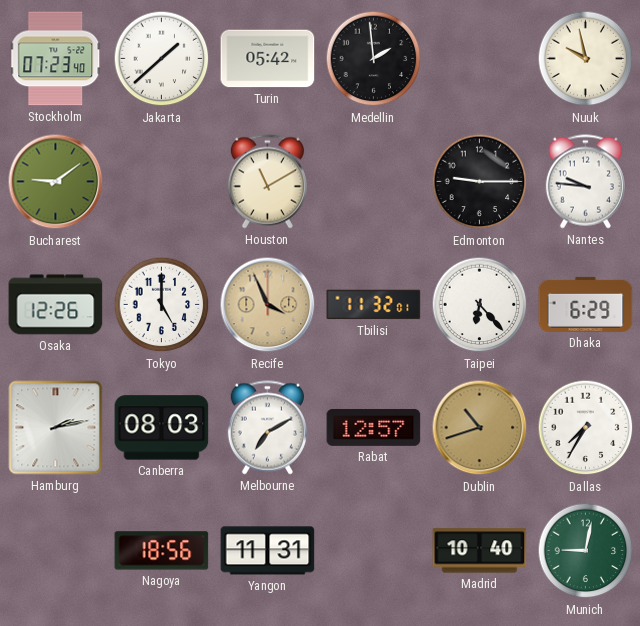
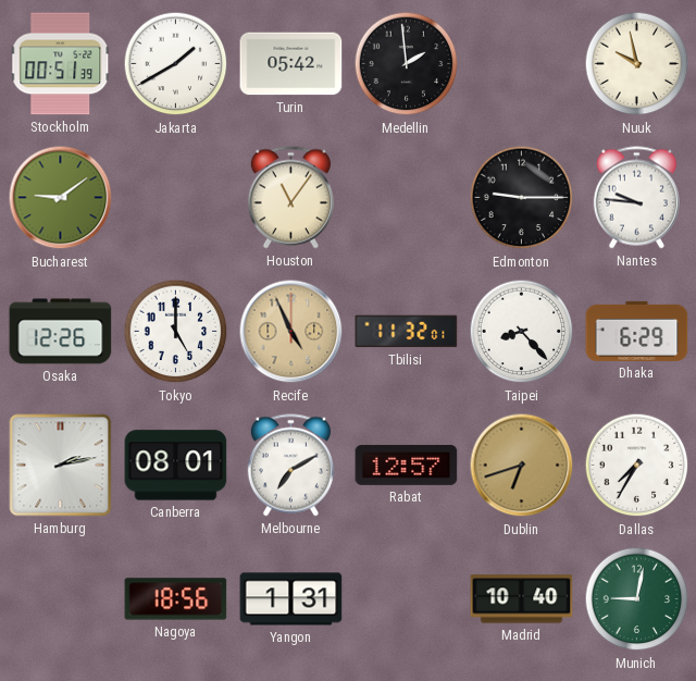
Stockholm: 07:23 -> 00:51 (61, 64)
Jakarta: 1:38 -> 1:40 (176, 64)
Houston: 11:10 -> 11:06 (290, 198)
Recife: 3:56 -> 4:56 (291, 332)
Taipei: 6:23 -> 8:23 (522, 332)
Canberra: 08:03 -> 08:01 (176, 466)
Dublin: 10:42 -> 6:42 (522, 466)
Yangon: 11:31 -> 1:31 (291, 599)
